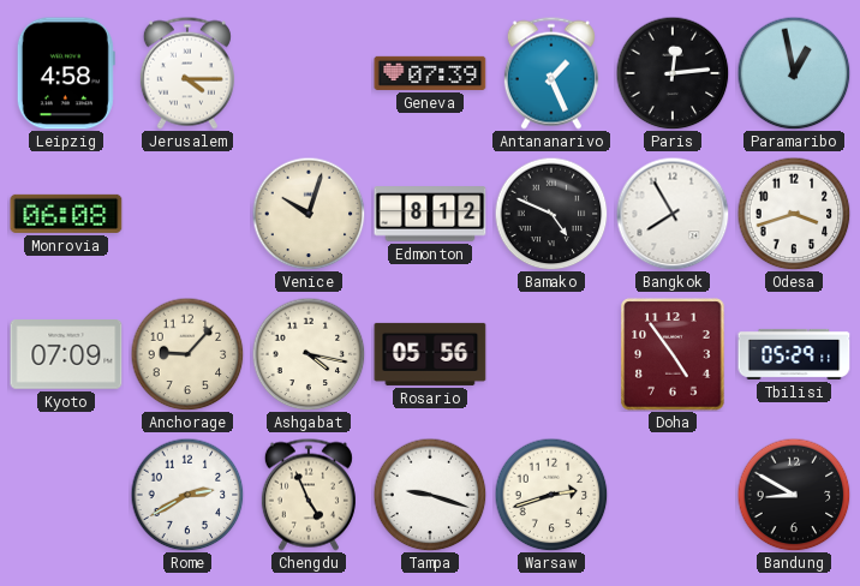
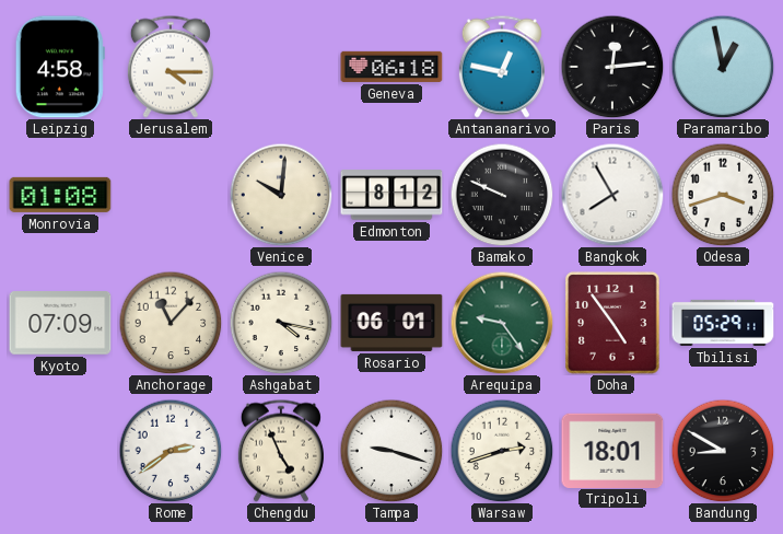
Geneva: 07:39 -> 06:18 (391, 67)
Antananarivo: 1:26 -> 12:47 (502, 67)
Monrovia: 06:08 -> 01:08 (60, 195)
Venice: 10:03 -> 10:01 (281, 195)
Bamako: 4:49 -> 9:49 (502, 195)
Anchorage: 9:07 -> 11:07 (171, 323)
Rosario: 05:56 -> 06:01 (391, 323)
Arequipa: none -> 9:24 (502, 323)
Rome: 2:40 -> 2:39 (171, 451)
Tripoli: none -> 18:01 (612, 450)
